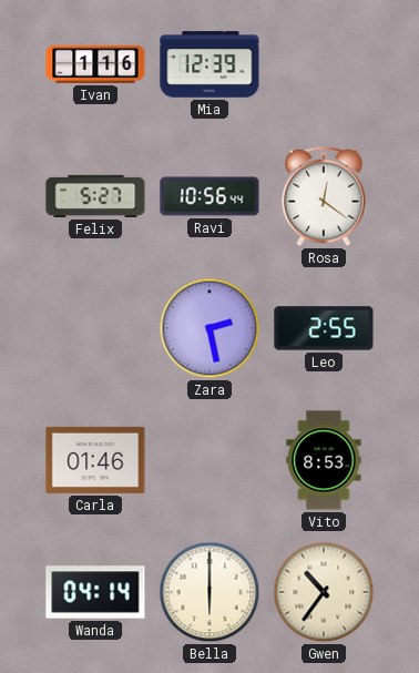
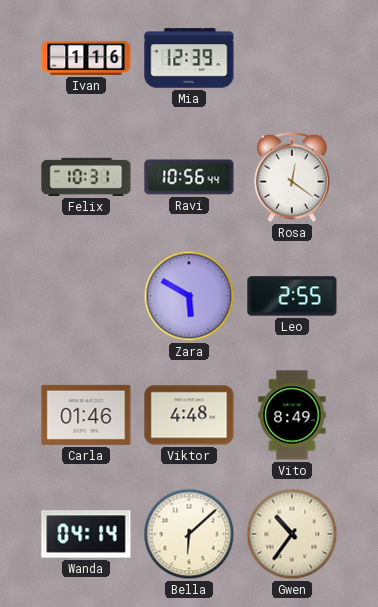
Felix: 5:27 -> 10:31 (86, 177)
Zara: 2:28 -> 5:50 (189, 296)
Viktor: none -> 4:48 (189, 415)
Vito: 8:53 -> 8:49 (292, 415)
Bella: 6:00 -> 6:08 (189, 534)
